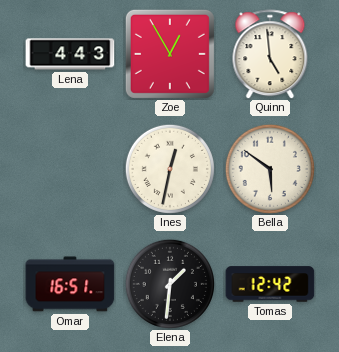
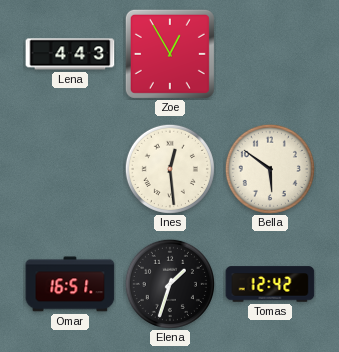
Quinn: 4:59 -> none (270, 54)
Ines: 12:32 -> 12:29 (170, 169)
Elena: 1:31 -> 1:33 (170, 284)
